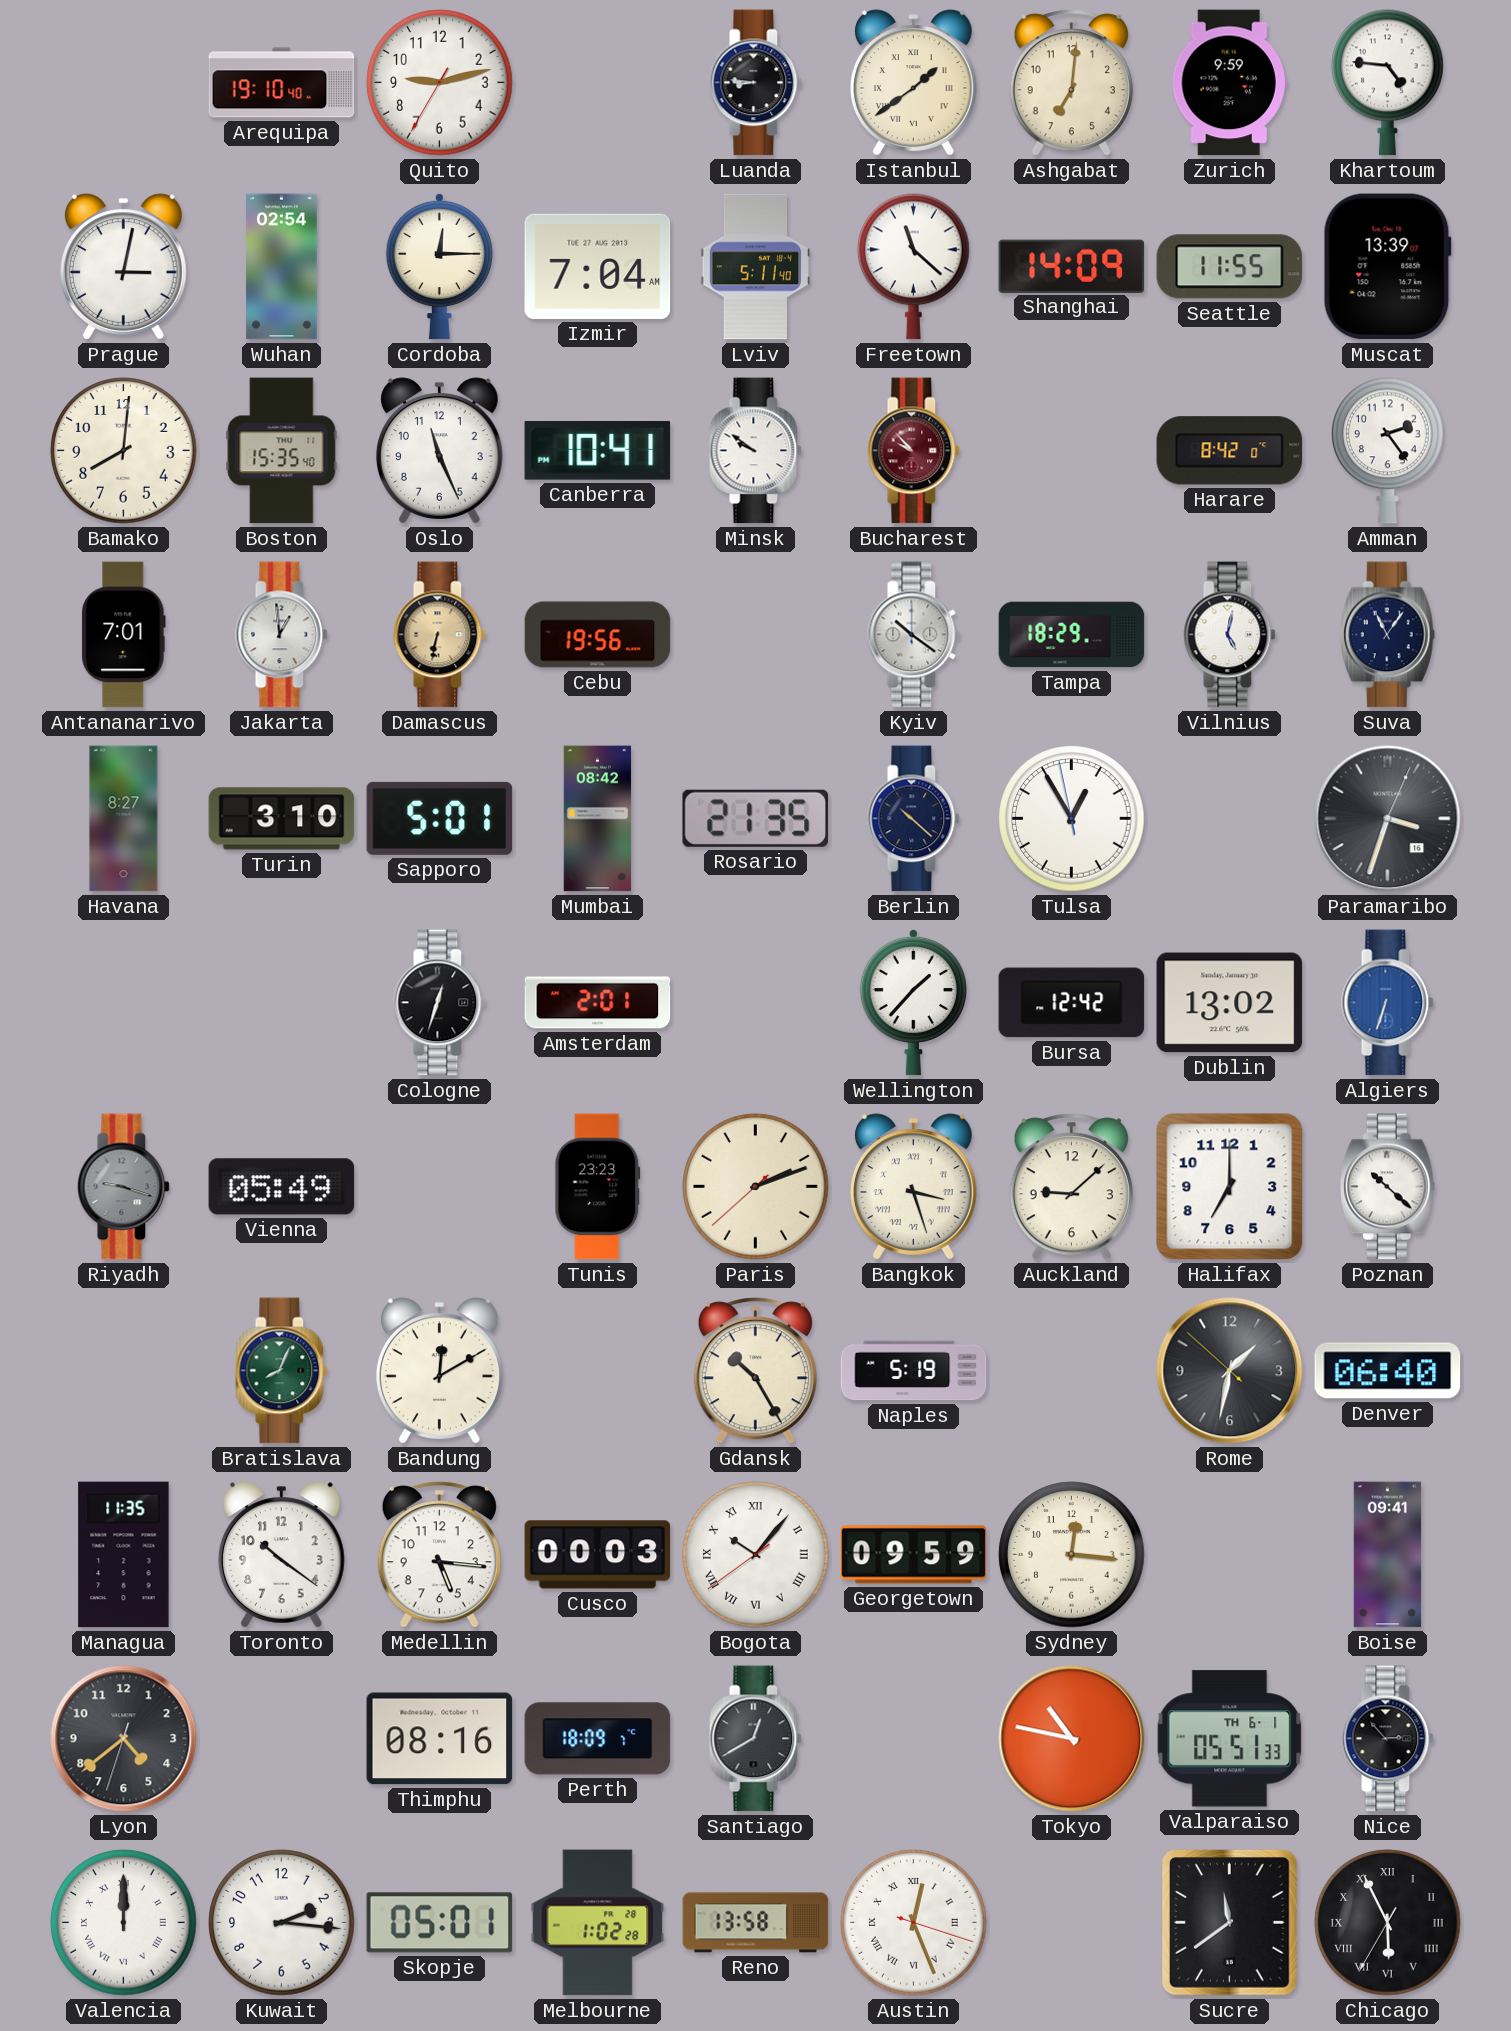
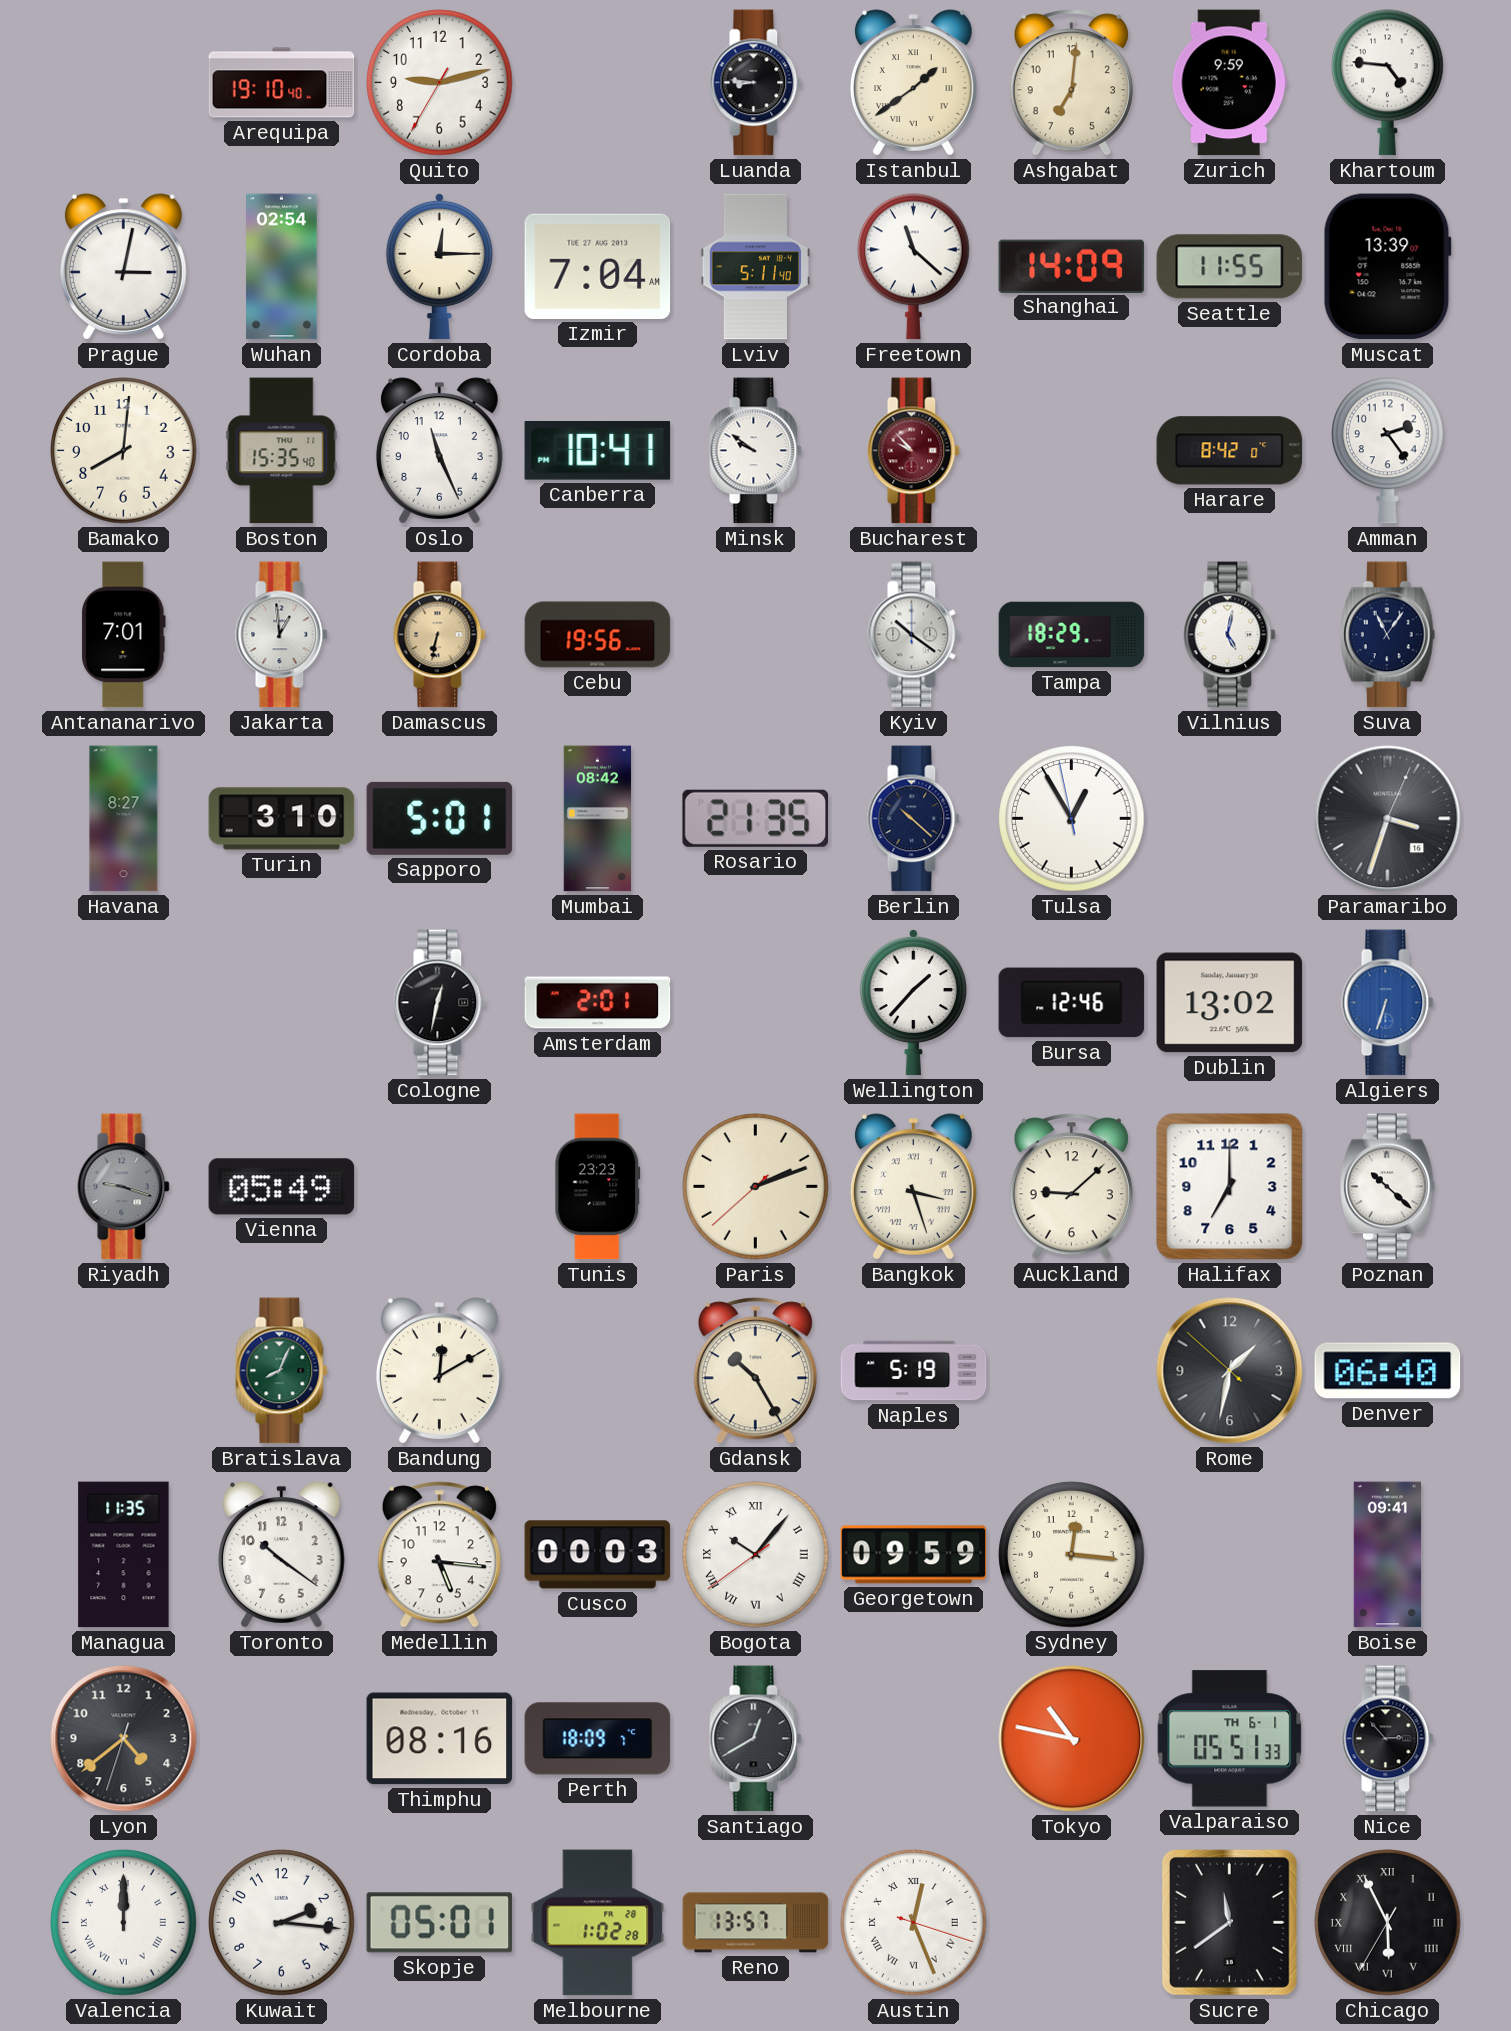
Cologne: 12:33 -> 12:32 (440, 1003)
Bursa: 12:42 -> 12:46 (1072, 1003)
Reno: 13:58 -> 13:57 (756, 1923)
